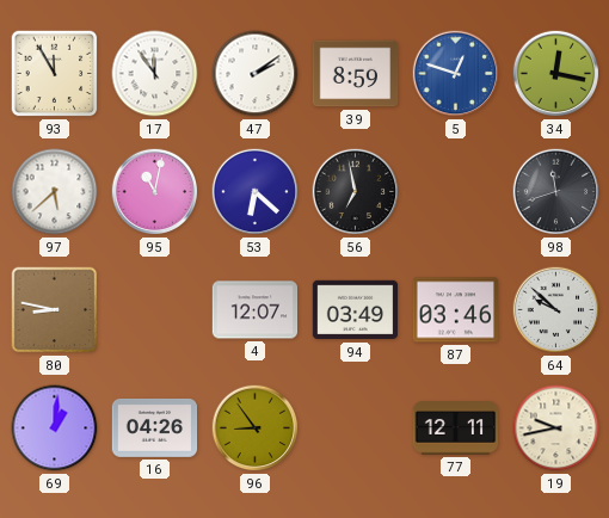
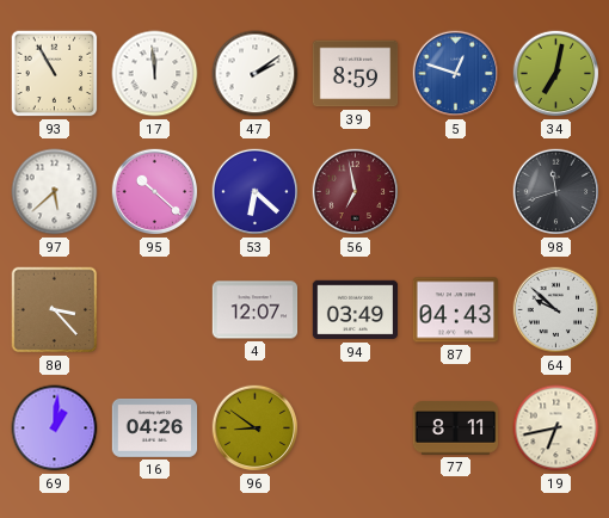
93: 11:55 -> 10:55 (55, 74)
17: 11:54 -> 11:59 (155, 74)
34: 12:17 -> 7:02 (556, 74)
95: 11:02 -> 10:22 (155, 192)
56 dial: black -> burgundy (356, 192)
80: 8:47 -> 3:23 (55, 310)
87: 03:46 -> 04:43 (456, 310)
96: 8:54 -> 8:51 (256, 428)
77: 12:11 -> 8:11 (456, 428)
19: 9:43 -> 6:43 (556, 428)
